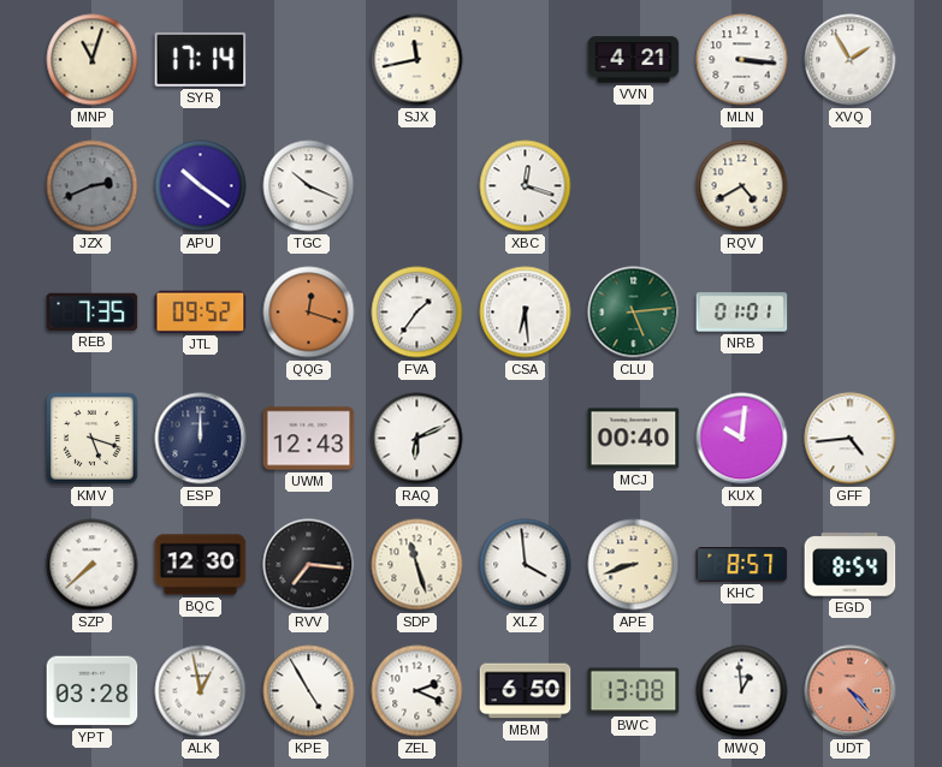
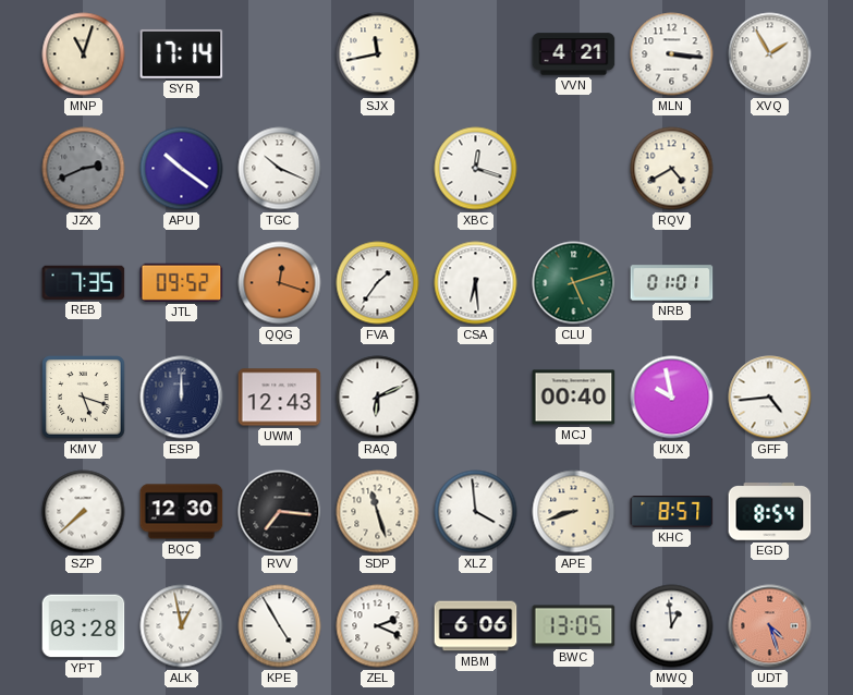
CLU: 5:14 -> 5:12 (574, 283)
KUX: 10:01 -> 9:58 (672, 398)
MBM: 6:50 -> 6:06 (476, 626)
BWC: 13:08 -> 13:05 (574, 626)
UDT: 4:23 -> 4:27 (770, 626)
